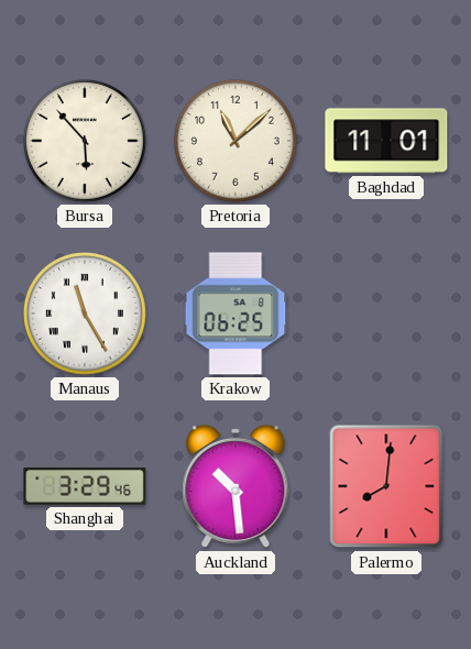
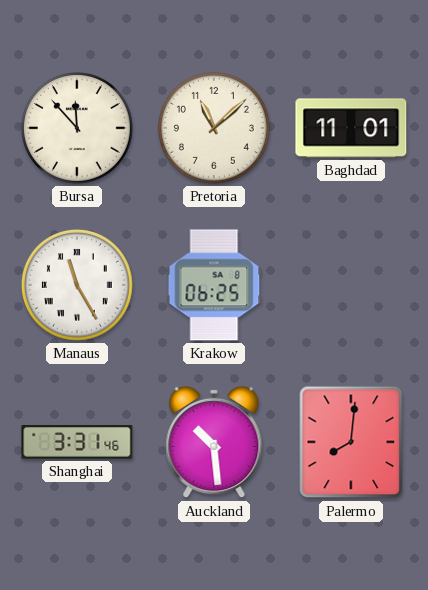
Bursa: 5:53 -> 11:53 (77, 128)
Shanghai: 3:29 -> 3:31 (77, 442)
